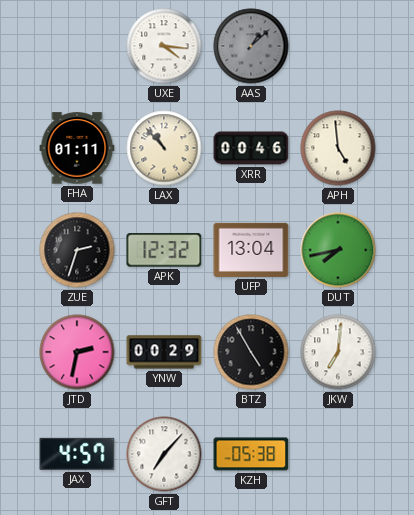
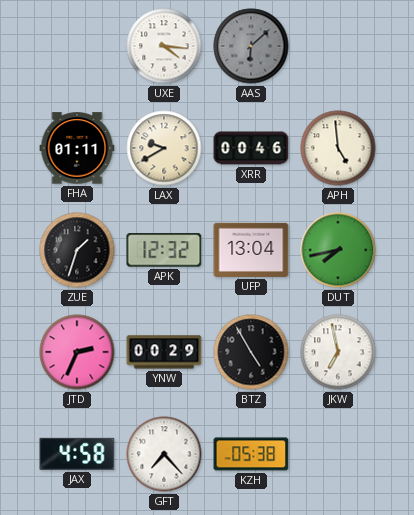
AAS: 1:08 -> 6:08 (251, 46)
LAX: 10:53 -> 9:40 (164, 148)
ZUE: 2:33 -> 1:33 (77, 250)
JTD: 2:32 -> 2:34 (77, 352)
JKW: 7:01 -> 6:58 (338, 352)
JAX: 4:57 -> 4:58 (77, 454)
GFT: 7:07 -> 7:23 (164, 454)
